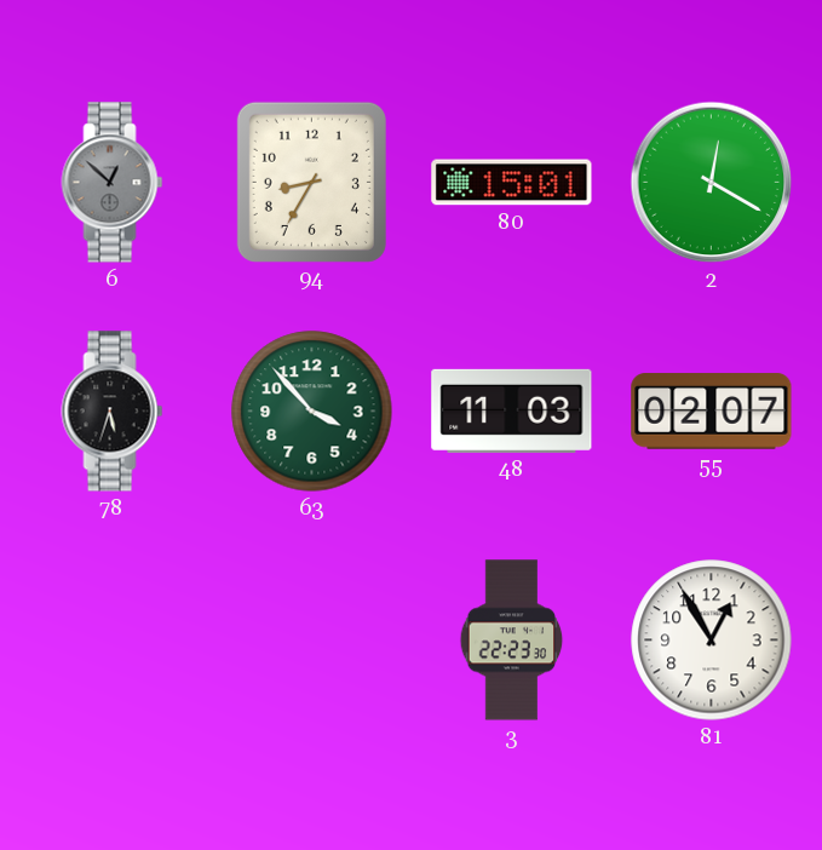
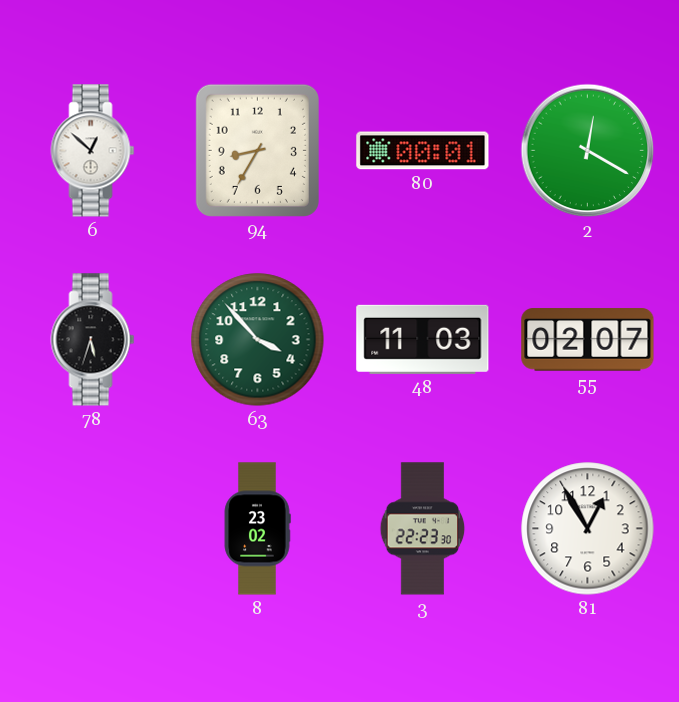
6 dial: grey -> white (93, 151)
80: 15:01 -> 00:01 (423, 151)
8: none -> 23:02 (257, 529)
